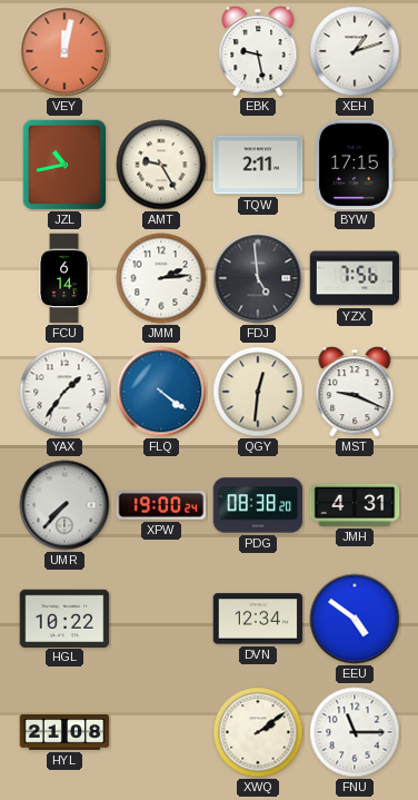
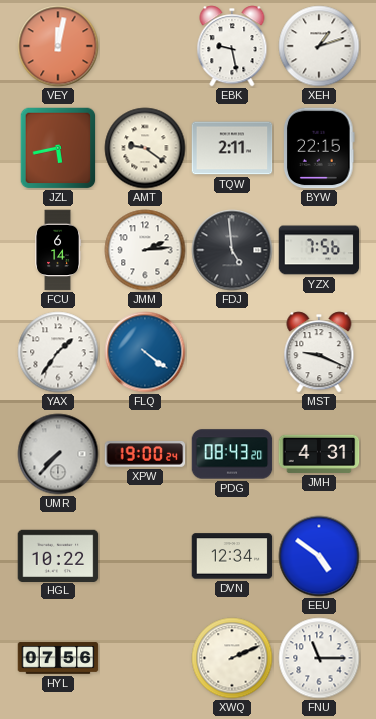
JZL: 10:43 -> 5:43 (58, 148)
AMT: 9:25 -> 9:21 (145, 148)
BYW: 17:15 -> 22:15 (320, 148)
QGY: 12:31 -> none (258, 392)
PDG: 08:38 -> 08:43 (232, 454)
HYL: 21:08 -> 07:56 (58, 658)
XWQ: 2:09 -> 2:11 (232, 658)
